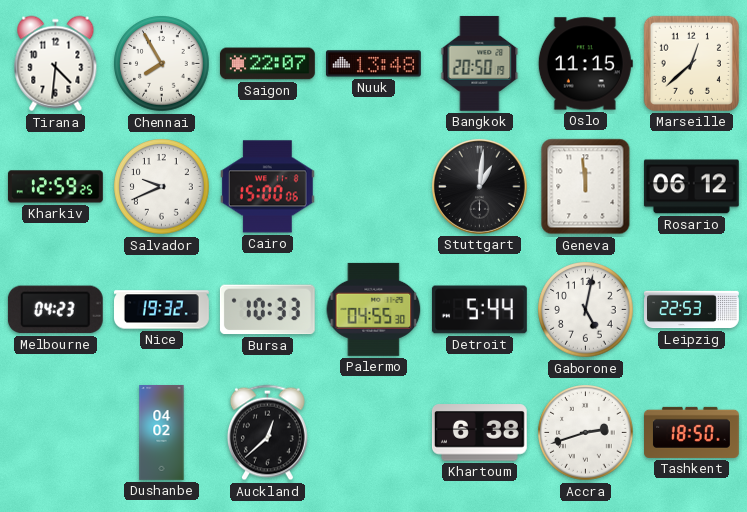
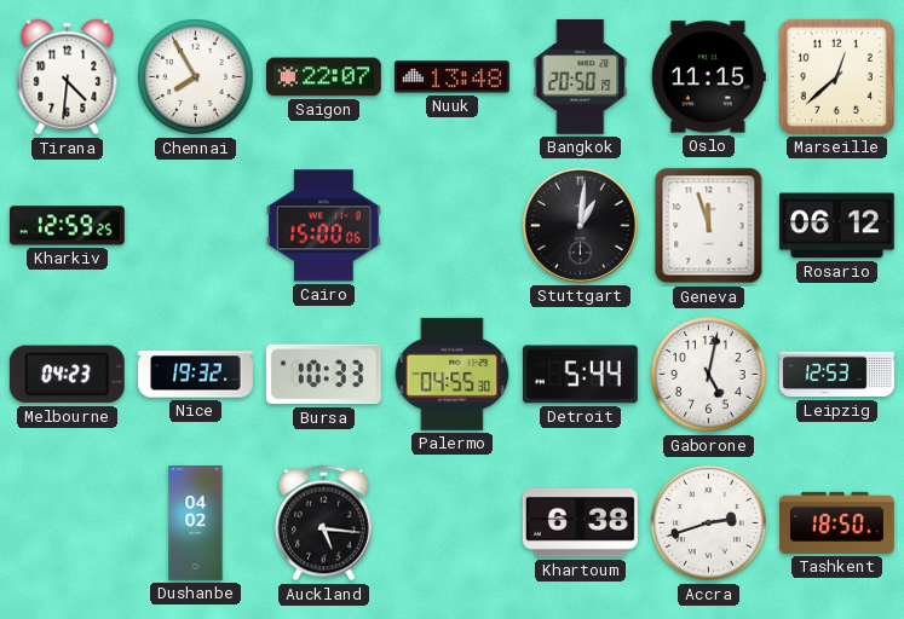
Salvador: 9:41 -> none (162, 187)
Geneva: 11:59 -> 11:57 (709, 226)
Leipzig: 22:53 -> 12:53 (837, 375)
Auckland: 12:38 -> 5:16 (323, 523)
